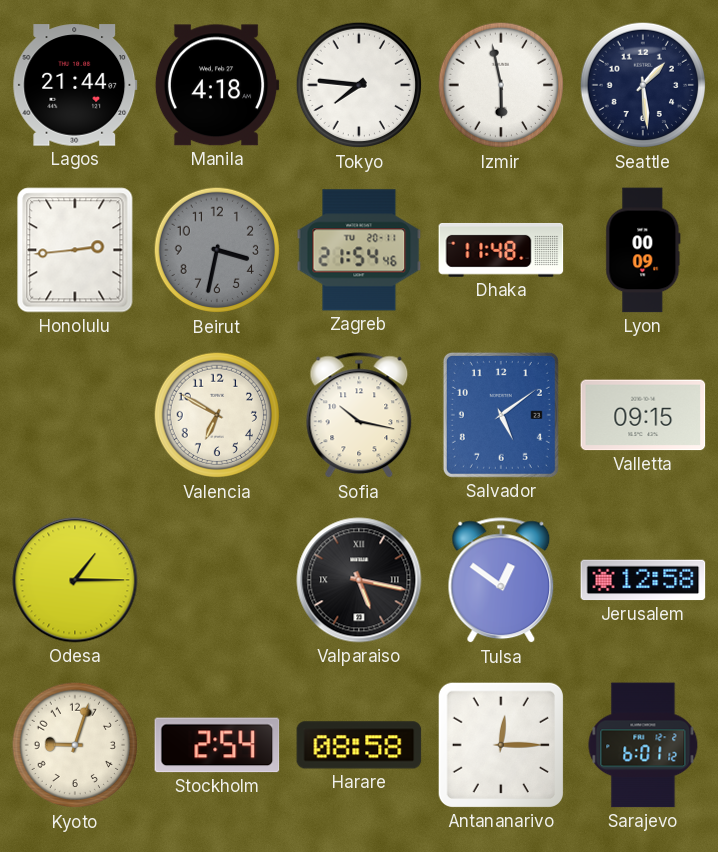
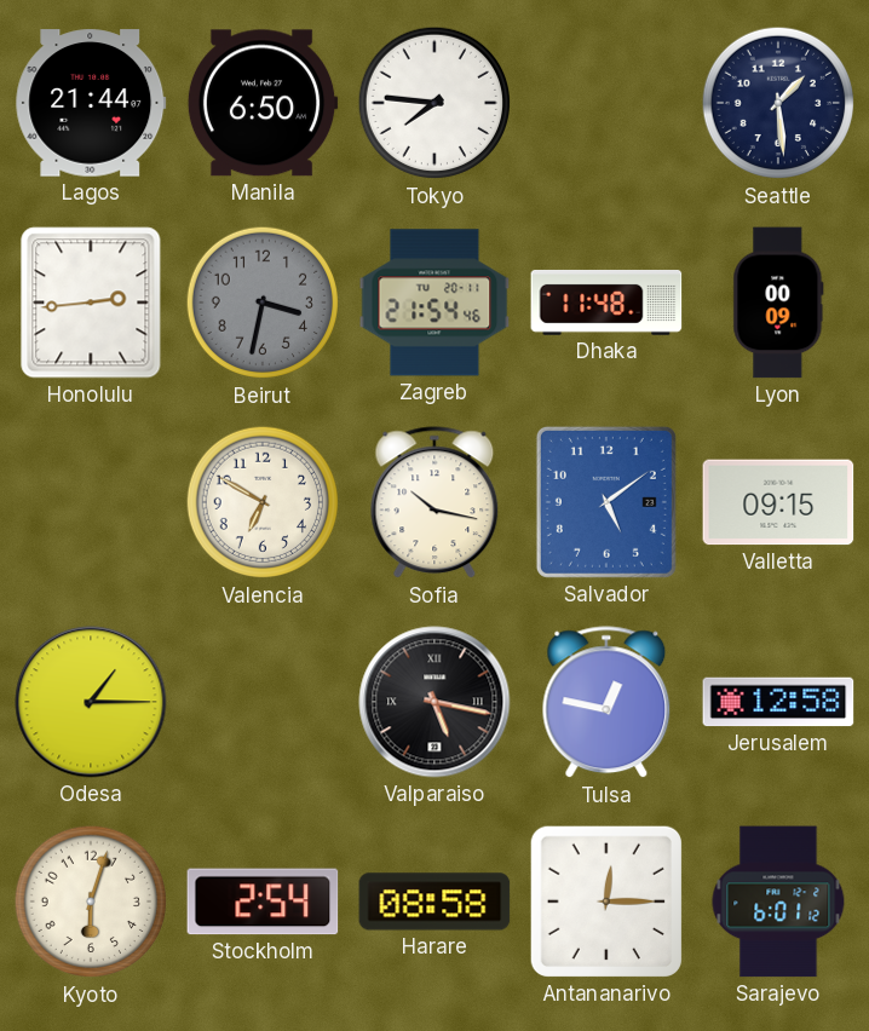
Manila: 4:18 -> 6:50 (263, 103)
Izmir: 5:58 -> none (501, 85)
Tulsa: 12:51 -> 12:47 (606, 703)
Kyoto: 9:03 -> 6:03 (91, 902)
